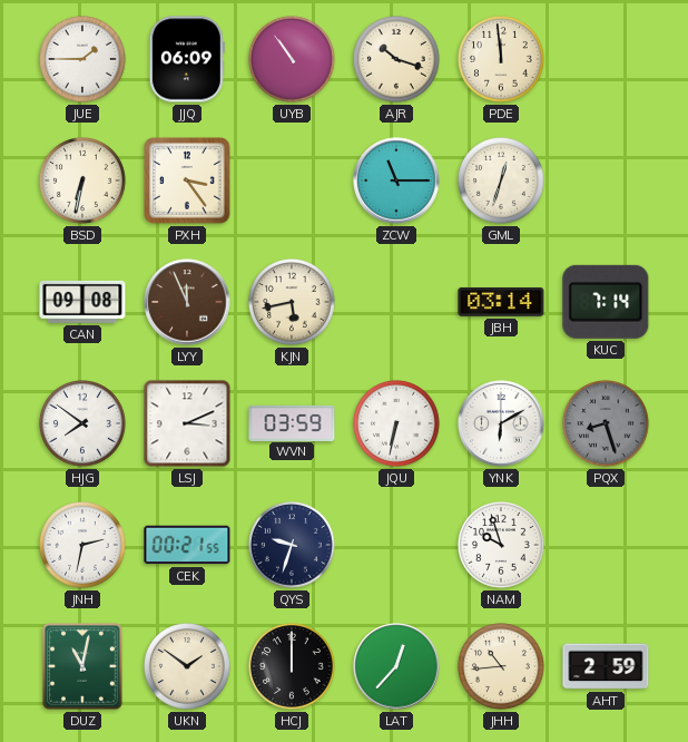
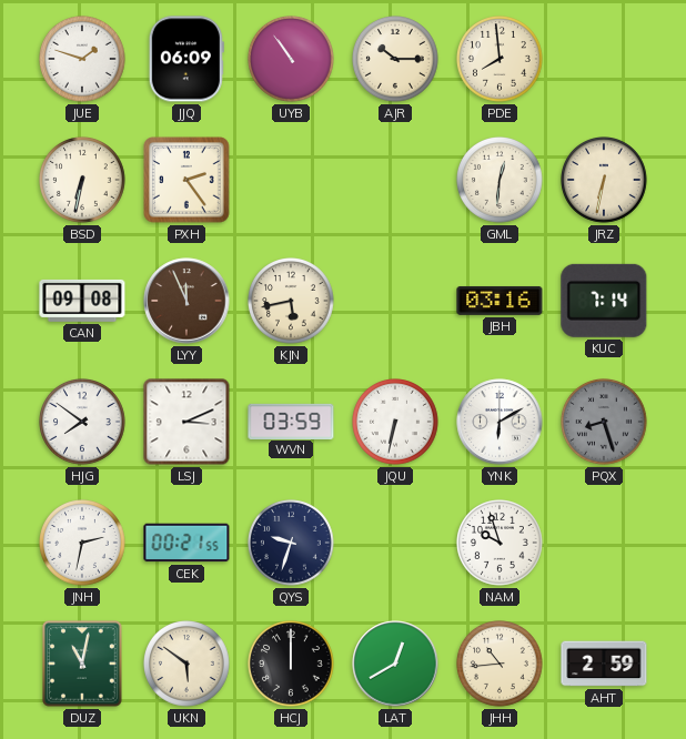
JUE: 1:45 -> 1:48 (83, 60)
AJR: 10:18 -> 10:15 (396, 60)
PDE: 11:59 -> 7:59 (501, 60)
PXH: 3:24 -> 2:24 (186, 180)
ZCW: 11:15 -> none (396, 180)
GML: 12:33 -> 12:31 (501, 181)
JRZ: none -> 6:32 (605, 181)
JBH: 03:14 -> 03:16 (500, 301)
UKN: 1:51 -> 5:51 (188, 665)
LAT: 12:37 -> 12:40 (395, 664)
